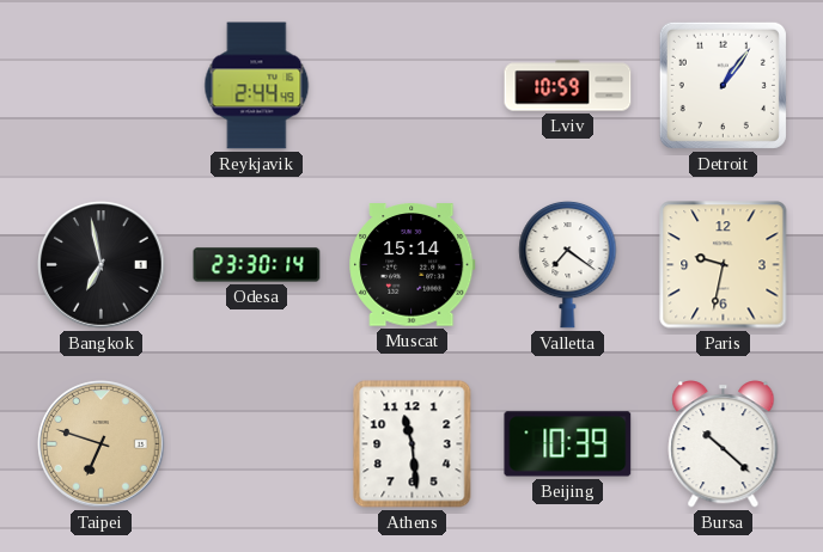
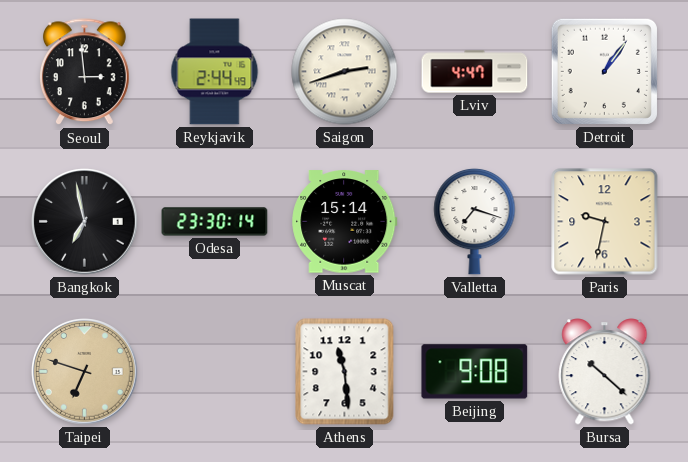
Seoul: none -> 2:59 (85, 72)
Saigon: none -> 2:42 (345, 72)
Lviv: 10:59 -> 4:47 (475, 72)
Valletta: 7:21 -> 7:18 (475, 221)
Beijing: 10:39 -> 9:08 (475, 372)
